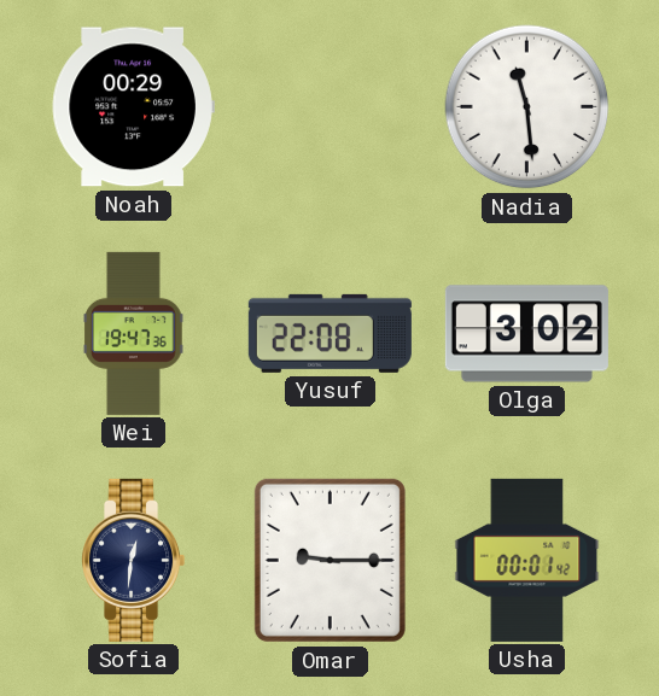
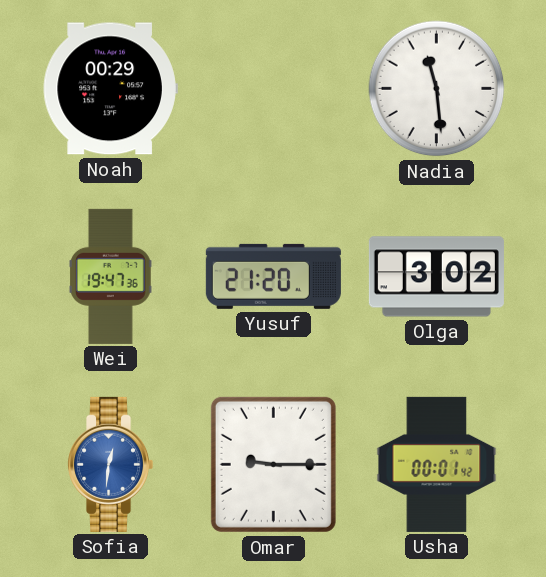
Yusuf: 22:08 -> 21:20 (273, 276)
Sofia dial: navy -> blue (111, 464)
